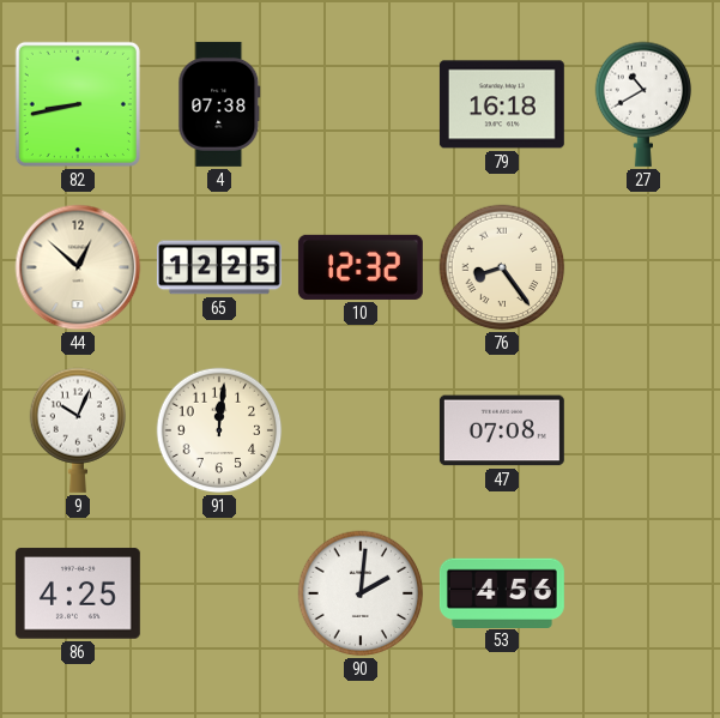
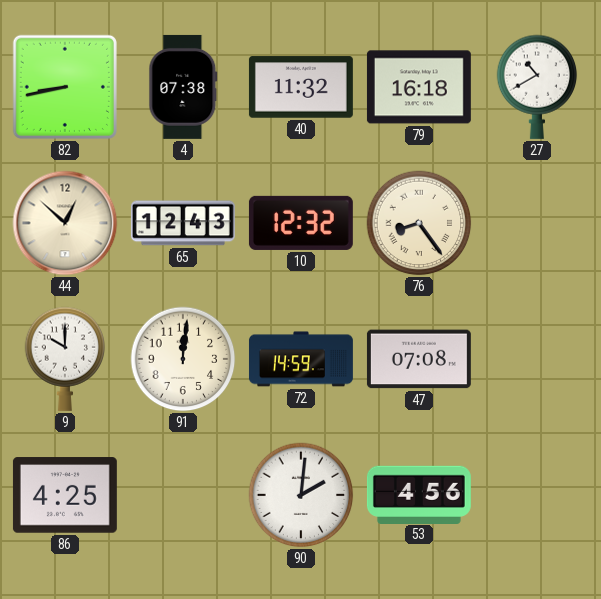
40: none -> 11:32 (301, 87)
65: 12:25 -> 12:43 (183, 223)
9: 10:04 -> 10:00 (65, 359)
72: none -> 14:59 (301, 359)
